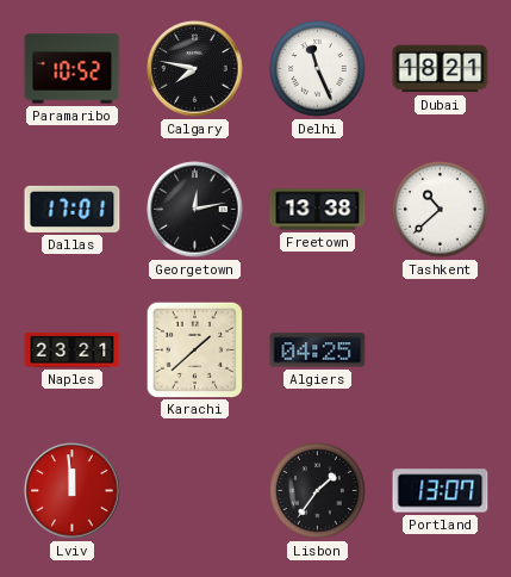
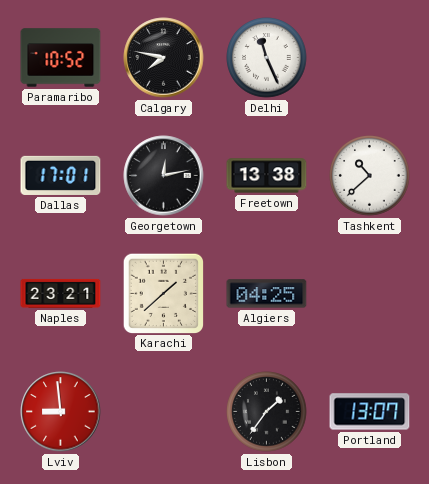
Dubai: 18:21 -> none (441, 69)
Lviv: 11:59 -> 8:59 (61, 412)
